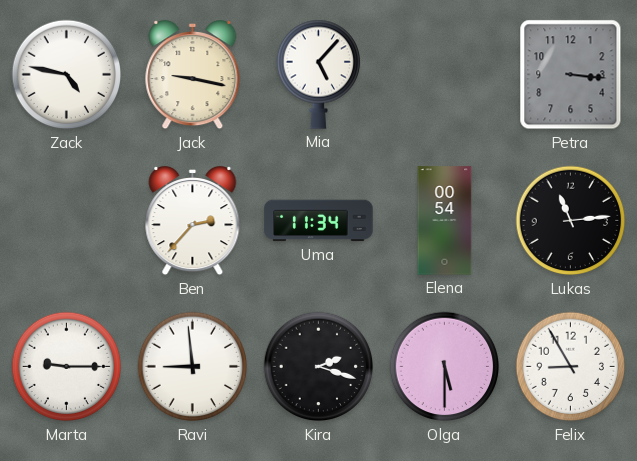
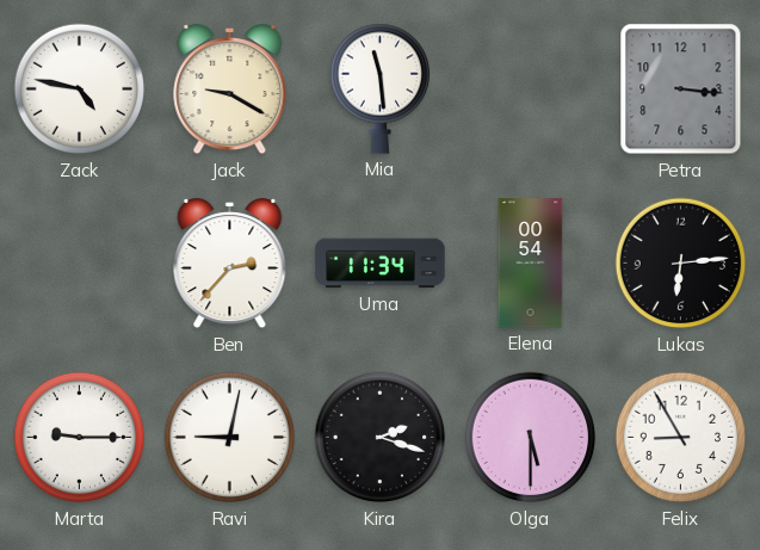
Jack: 9:17 -> 9:20 (230, 91)
Mia: 5:07 -> 11:29 (379, 88)
Lukas: 11:14 -> 6:14 (681, 264)
Ravi: 8:59 -> 9:02 (230, 438)
